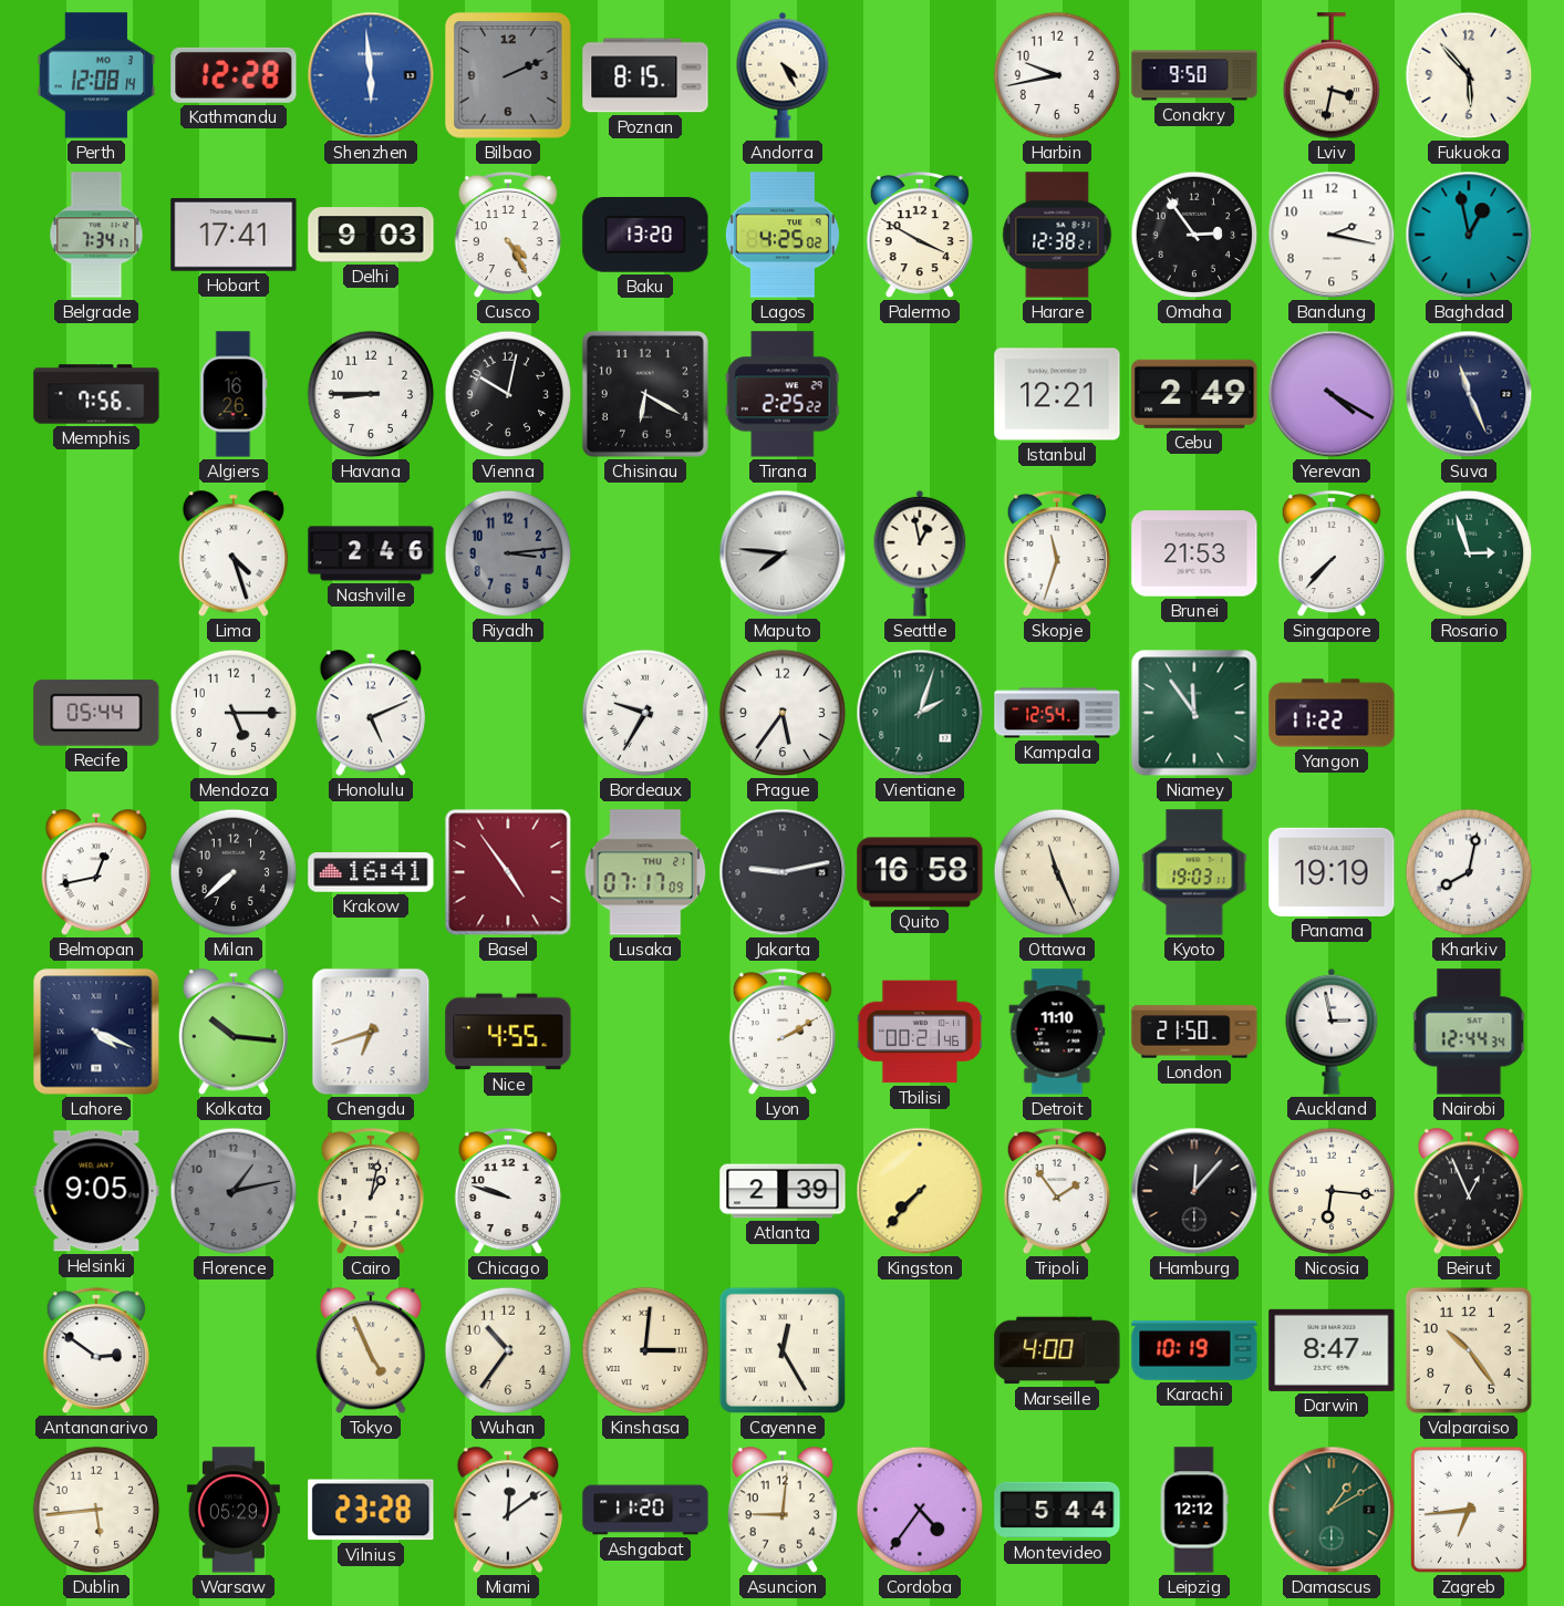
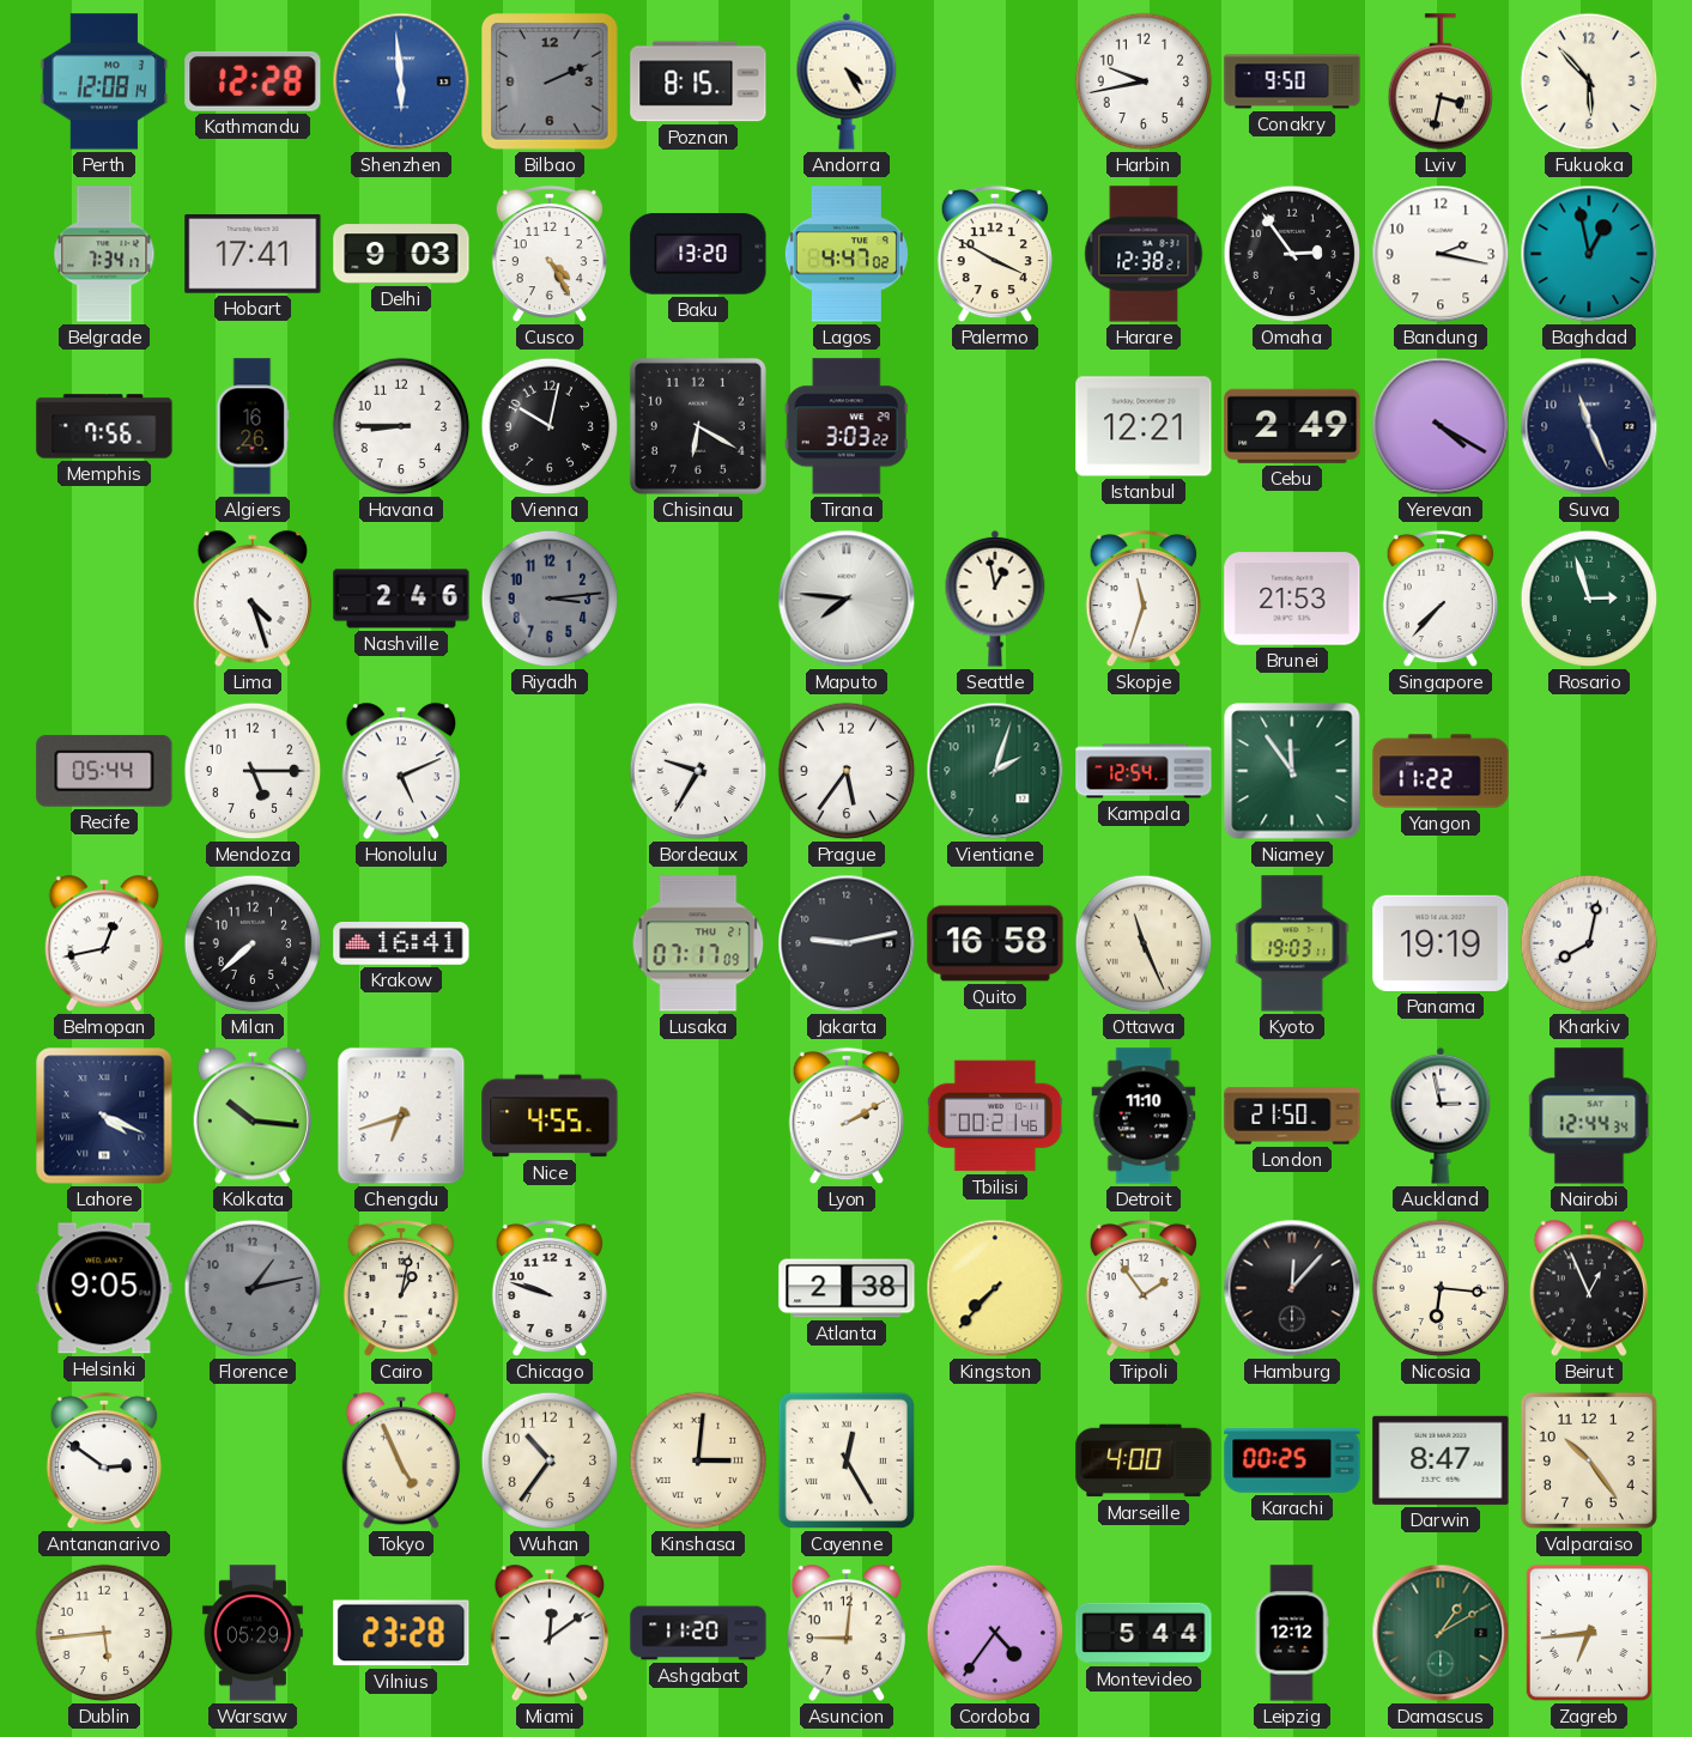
Lagos: 4:25 -> 4:47 (847, 254)
Tirana: 2:25 -> 3:03 (847, 426)
Basel: 4:54 -> none (508, 872)
Atlanta: 2:39 -> 2:38 (847, 1288)
Karachi: 10:19 -> 00:25 (1292, 1460)
